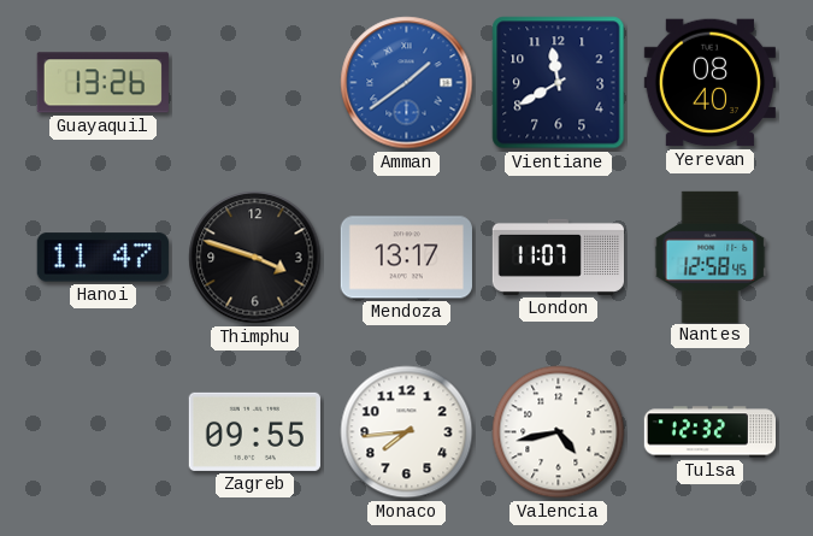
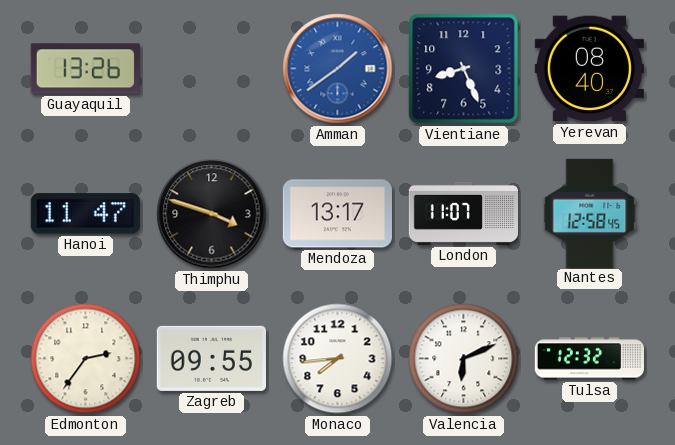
Vientiane: 11:40 -> 8:26 (464, 69)
Edmonton: none -> 2:36 (86, 359)
Valencia: 4:43 -> 6:11 (464, 359)
